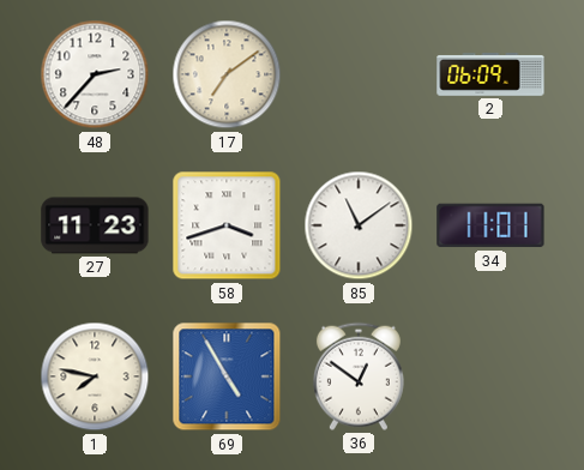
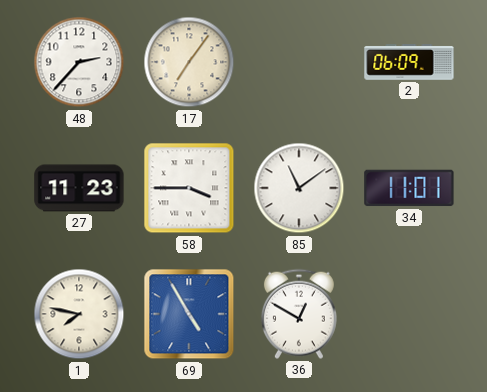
17: 7:09 -> 7:06 (189, 62)
58: 3:42 -> 3:45 (189, 188)
36: 12:51 -> 12:50 (299, 314)
